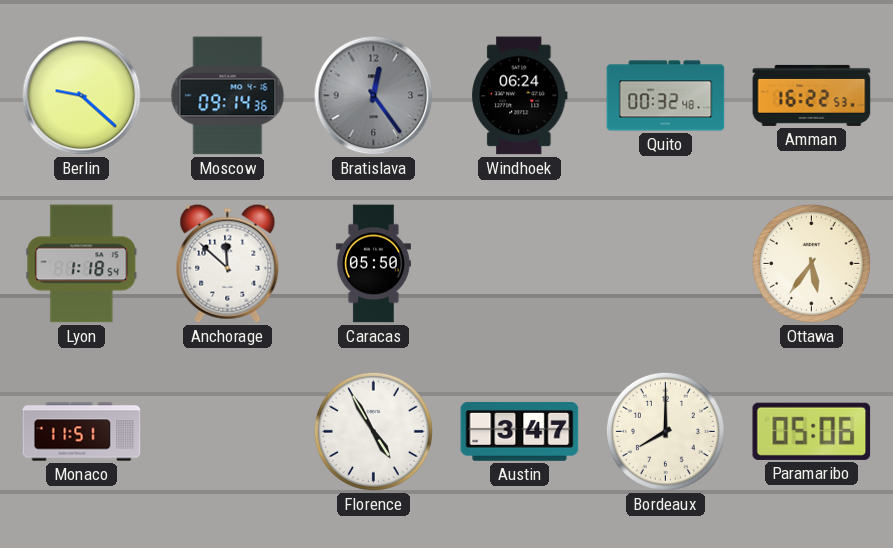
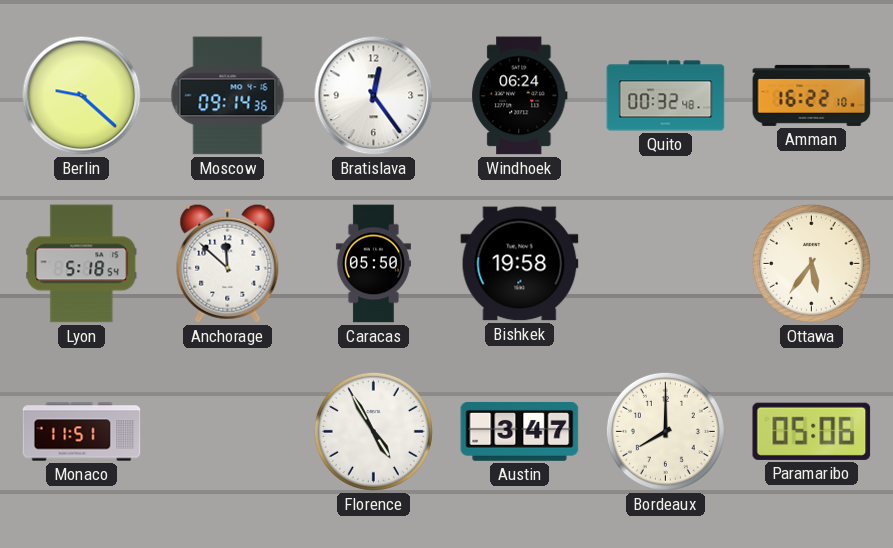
Bratislava dial: grey -> white (374, 96)
Amman: 16:22:53 -> 16:22:10 (812, 95)
Lyon: 1:18 -> 5:18 (82, 264)
Bishkek: none -> 19:58 (520, 264)
